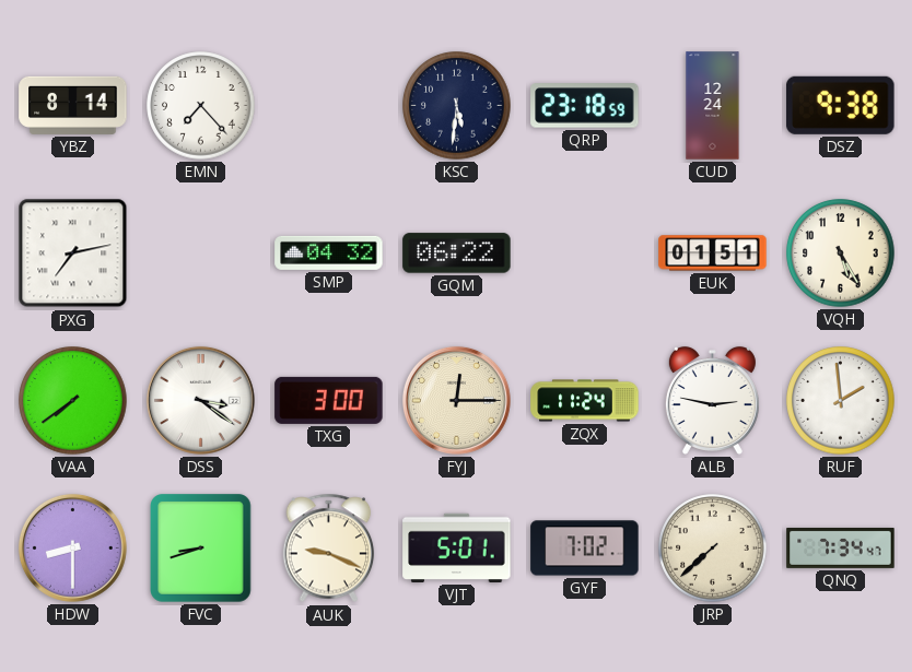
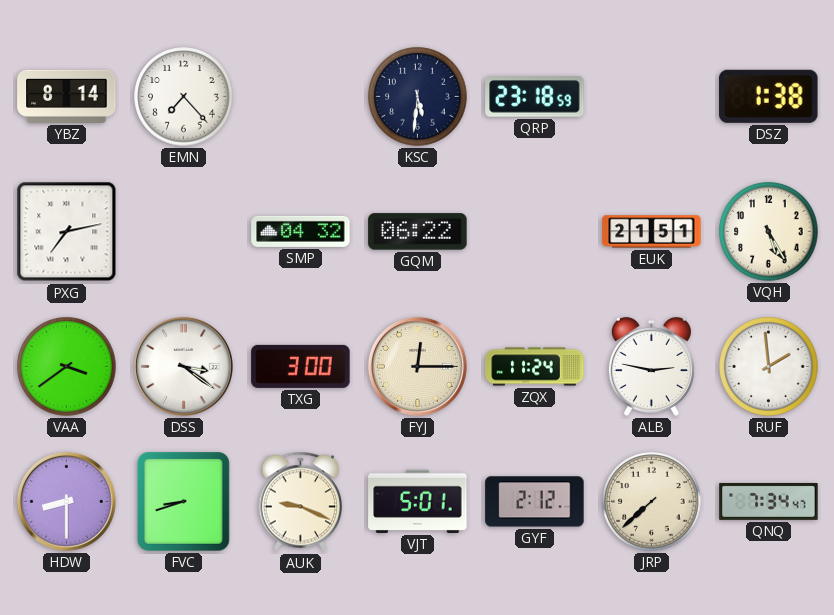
CUD: 12:24 -> none (713, 106)
DSZ: 9:38 -> 1:38 (769, 96)
EUK: 01:51 -> 21:51 (652, 232)
VAA: 7:39 -> 3:39 (67, 367)
GYF: 7:02 -> 2:12 (535, 502)
